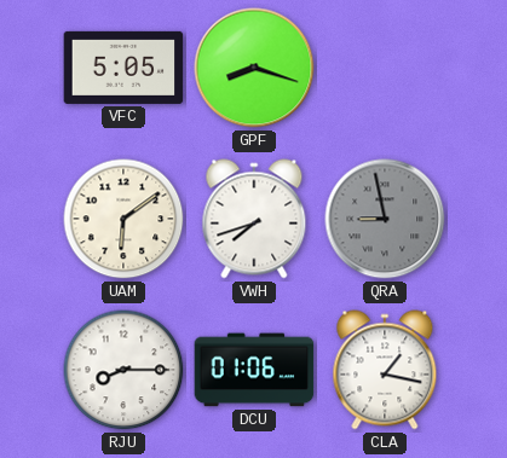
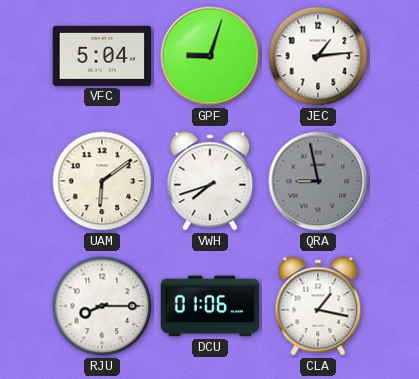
VFC: 5:05 -> 5:04 (102, 56)
GPF: 8:18 -> 9:03 (210, 56)
JEC: none -> 1:14 (318, 56)
